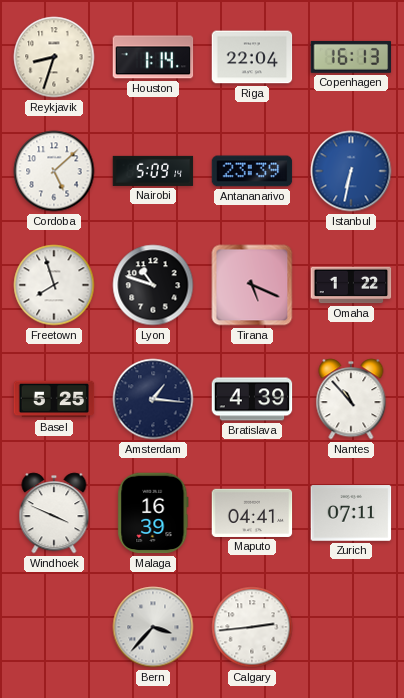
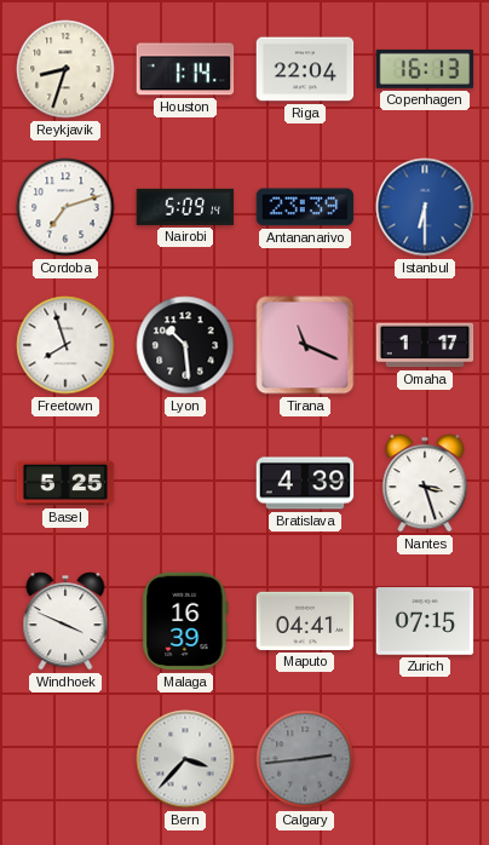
Cordoba: 5:08 -> 7:12 (65, 207)
Istanbul: 6:32 -> 6:30 (425, 207)
Lyon: 10:48 -> 10:29 (185, 345)
Tirana: 5:19 -> 11:19 (305, 345)
Omaha: 1:22 -> 1:17 (425, 345)
Amsterdam: 1:16 -> none (153, 399)
Nantes: 10:53 -> 3:27 (425, 483)
Zurich: 07:11 -> 07:15 (425, 621)
Calgary dial: white -> grey (305, 759)
